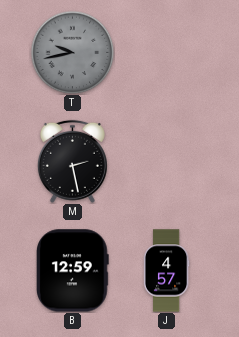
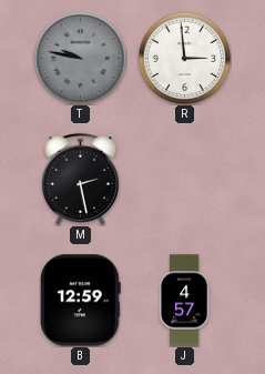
T: 9:43 -> 9:47 (80, 58)
R: none -> 2:59 (184, 58)
